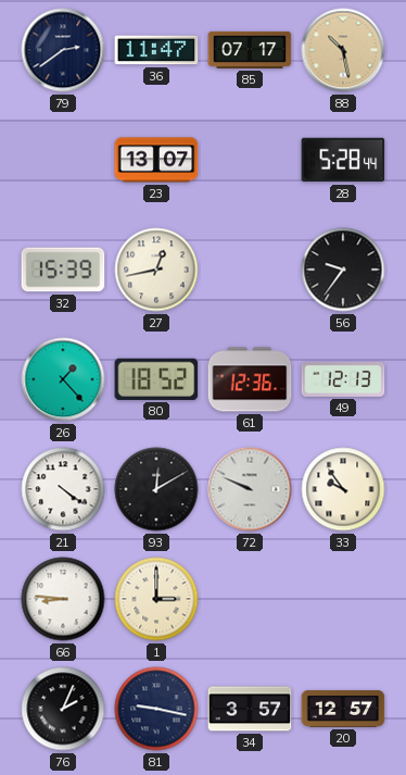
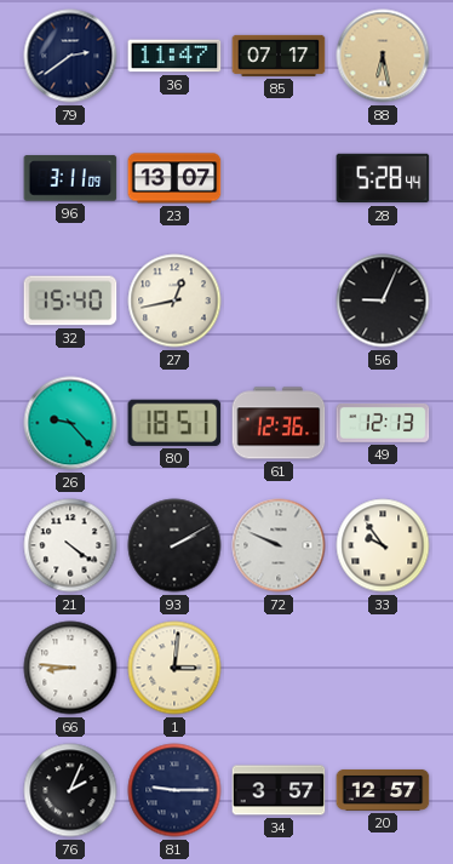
88: 10:28 -> 6:28 (383, 56)
96: none -> 3:11 (70, 178)
32: 15:39 -> 15:40 (70, 301)
56: 9:36 -> 9:04 (383, 301)
26: 1:23 -> 9:23 (70, 423)
80: 18:52 -> 18:51 (174, 423)
93: 12:10 -> 2:10 (174, 545)
1: 3:00 -> 3:01 (174, 668)
81: 9:17 -> 9:15 (174, 790)
